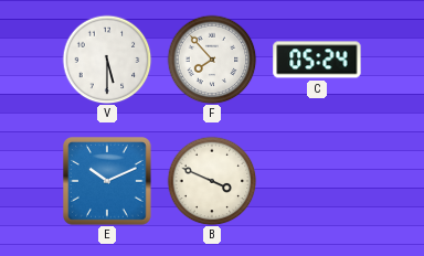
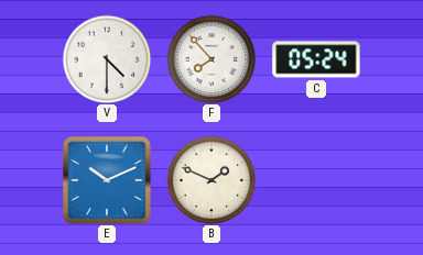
V: 5:30 -> 4:30 (107, 59)
B: 3:49 -> 1:49 (211, 180)
